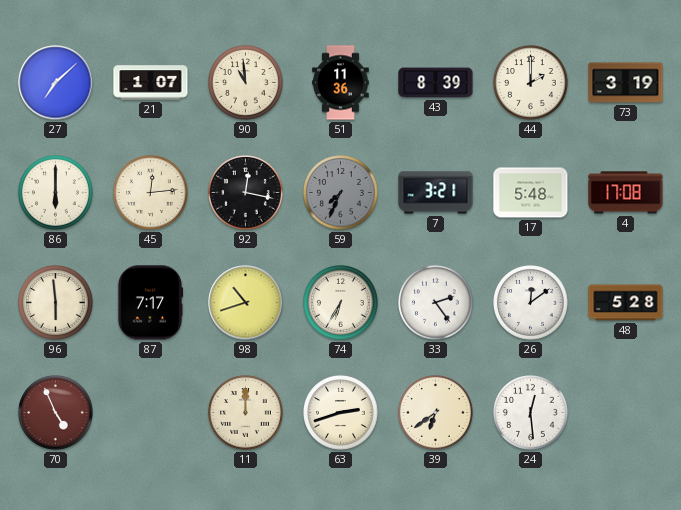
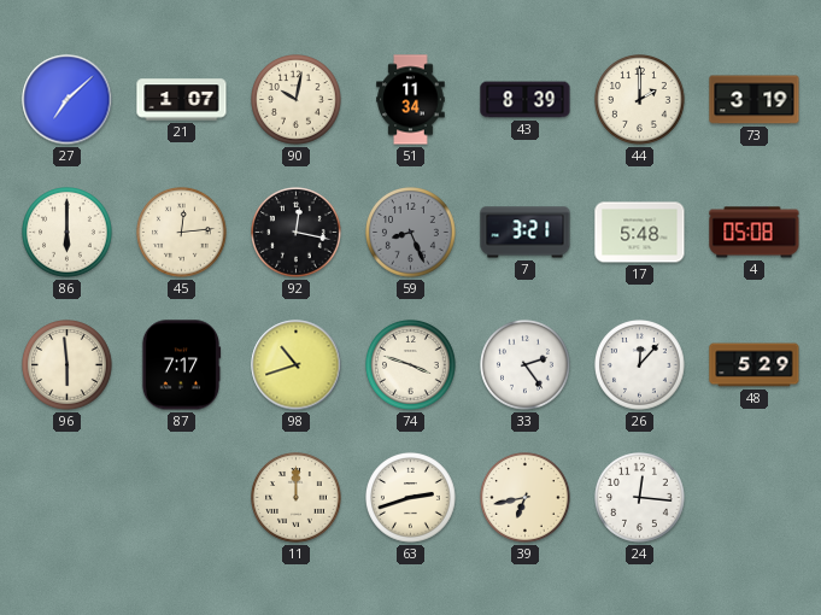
90: 10:59 -> 10:02 (297, 100)
51: 11:36 -> 11:34 (411, 100)
59: 7:34 -> 8:26 (411, 233)
4: 17:08 -> 05:08 (755, 233)
74: 6:35 -> 3:48 (411, 365)
26: 12:09 -> 12:07 (640, 365)
48: 5:28 -> 5:29 (755, 365)
70: 4:56 -> none (56, 413)
39: 6:39 -> 6:43 (526, 498)
24: 12:29 -> 12:16 (640, 498)
